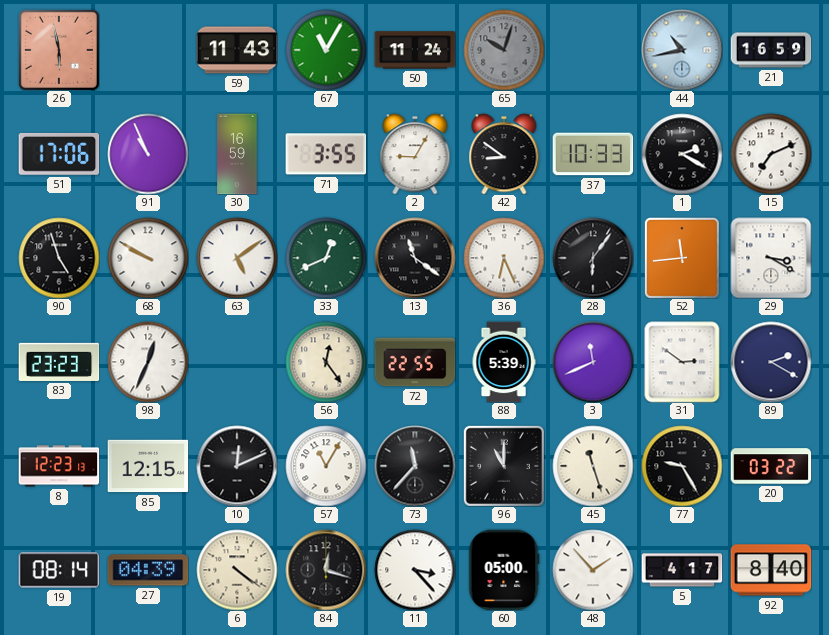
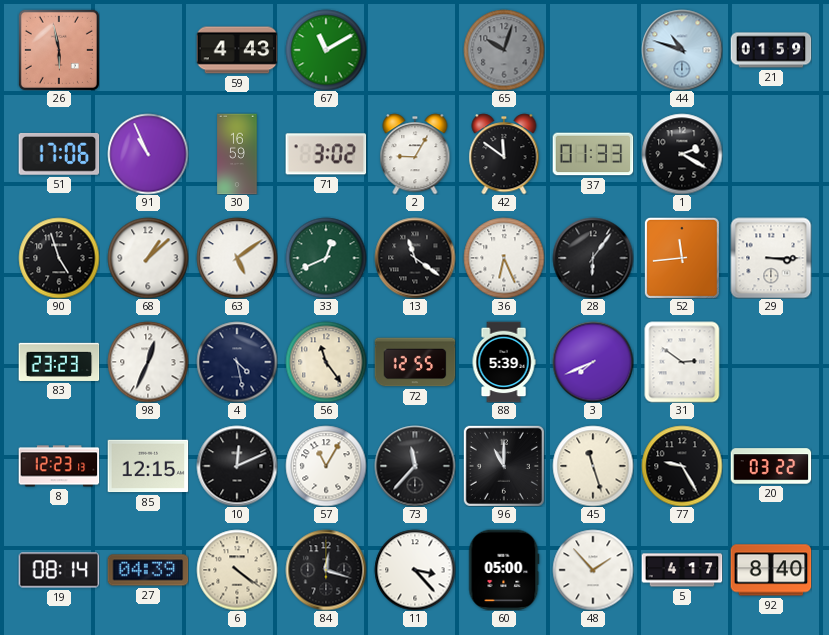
59: 11:43 -> 4:43 (237, 50)
67: 11:05 -> 11:10 (326, 50)
50: 11:24 -> none (415, 50)
44: 10:43 -> 10:48 (682, 50)
21: 16:59 -> 01:59 (771, 50)
71: 3:55 -> 3:02 (326, 154)
42: 8:51 -> 11:51 (504, 154)
37: 10:33 -> 01:33 (593, 154)
15: 7:11 -> none (771, 154)
68: 9:50 -> 1:08 (148, 258)
29: 3:20 -> 3:15 (771, 258)
4: none -> 4:28 (237, 362)
56: 12:24 -> 11:24 (326, 362)
72: 22:55 -> 12:55 (415, 362)
3: 11:41 -> 7:41 (593, 362)
89: 2:20 -> none (771, 362)
